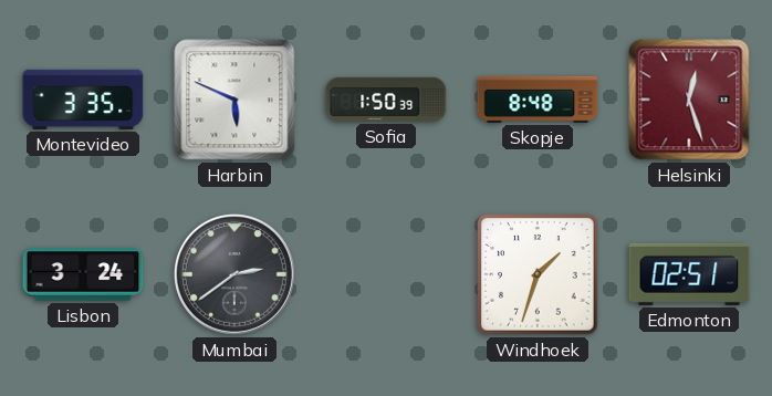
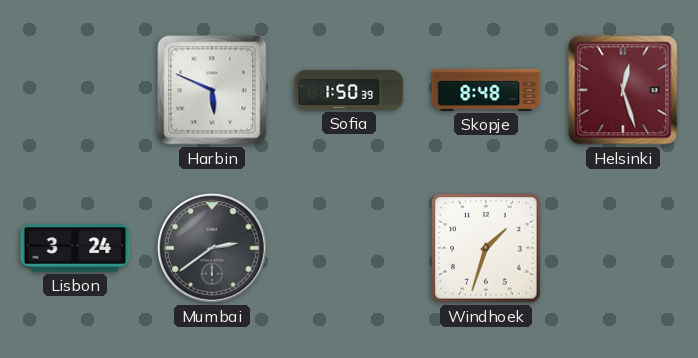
Montevideo: 3:35 -> none (83, 100)
Edmonton: 02:51 -> none (689, 274)
